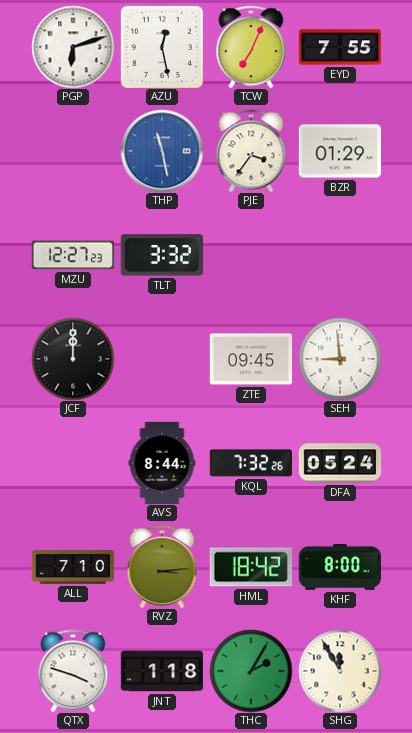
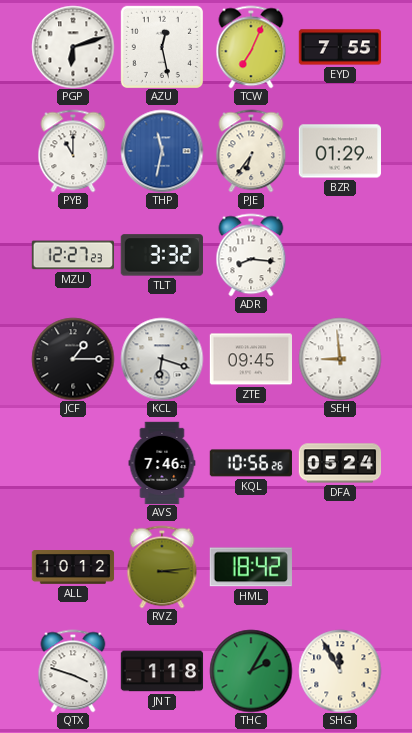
PYB: none -> 11:00 (73, 151)
THP: 11:28 -> 11:32 (162, 151)
PJE: 3:36 -> 6:36 (251, 151)
ADR: none -> 8:16 (251, 255)
JCF: 12:00 -> 1:15 (73, 359)
KCL: none -> 6:18 (162, 359)
AVS: 8:44 -> 7:46 (162, 463)
KQL: 7:32 -> 10:56 (250, 463)
ALL: 7:10 -> 10:12 (73, 568)
KHF: 8:00 -> none (339, 568)
